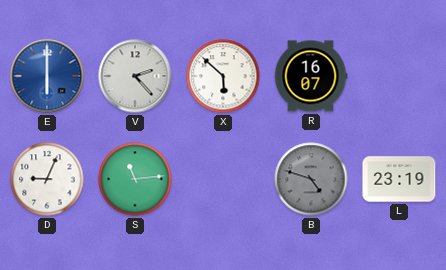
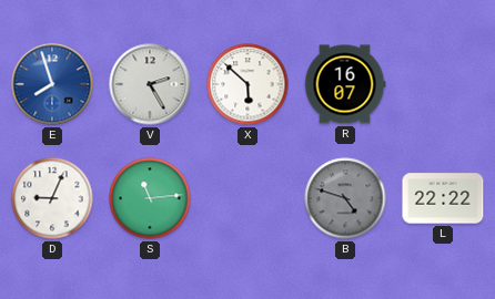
E: 6:00 -> 7:57 (52, 84)
V: 2:23 -> 2:25 (150, 84)
L: 23:19 -> 22:22 (443, 198)
